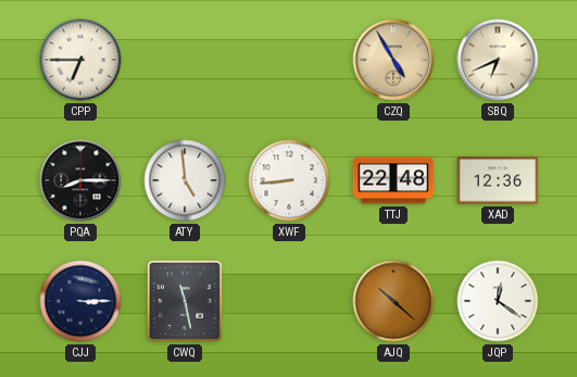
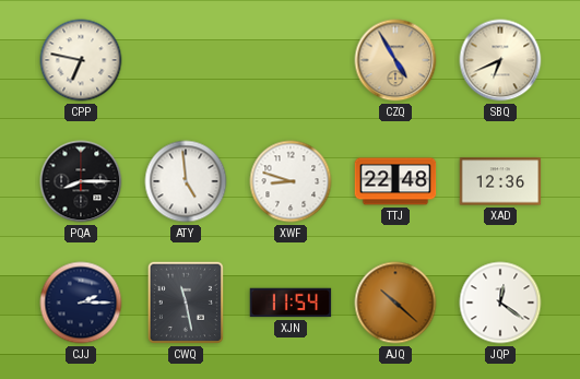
CPP: 6:45 -> 6:47 (81, 60)
XWF: 8:44 -> 8:48 (291, 181)
CJJ: 3:15 -> 2:15 (81, 303)
XJN: none -> 11:54 (291, 303)
